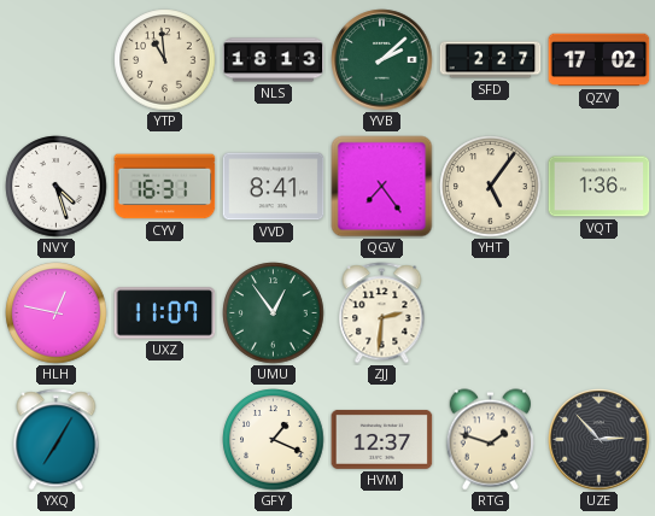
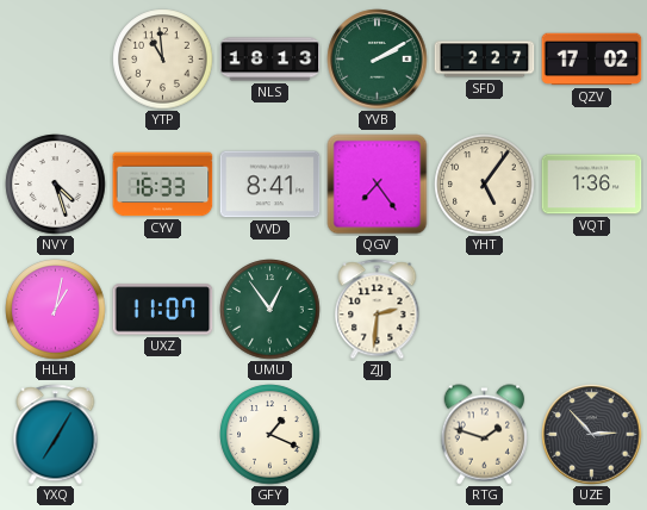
YVB: 2:08 -> 2:10 (378, 60)
CYV: 16:31 -> 16:33 (163, 185)
HLH: 12:47 -> 1:02 (56, 310)
HVM: 12:37 -> none (382, 439)
